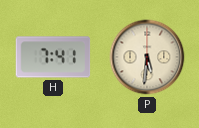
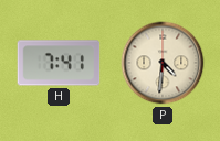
P: 5:31 -> 4:31 (163, 63)
